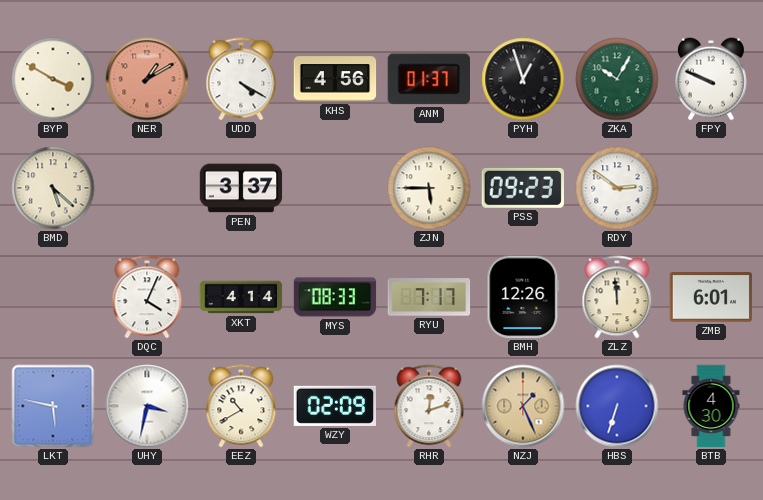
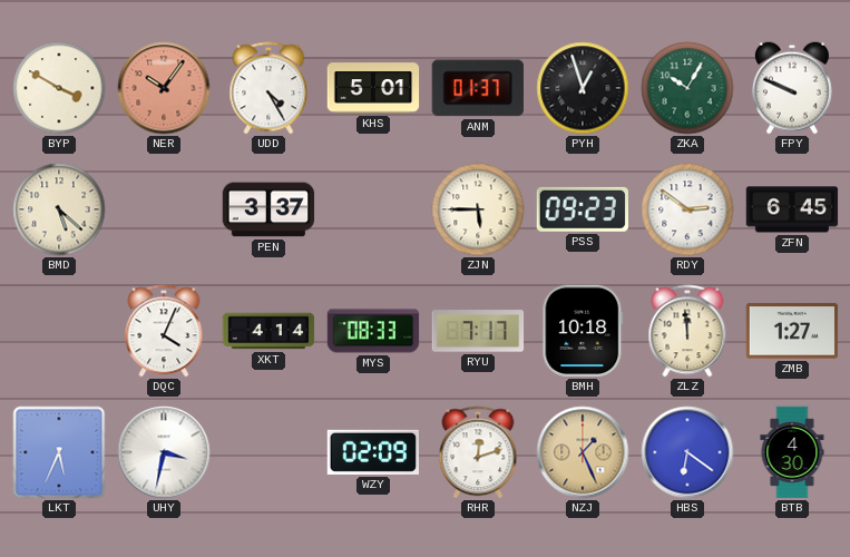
NER: 1:10 -> 10:06 (164, 88)
UDD: 4:20 -> 4:25 (268, 88)
KHS: 4:56 -> 5:01 (373, 88)
ZFN: none -> 6:45 (792, 209)
BMH: 12:26 -> 10:18 (583, 331)
ZMB: 6:01 -> 1:27 (792, 331)
LKT: 5:47 -> 5:34 (59, 452)
EEZ: 10:40 -> none (241, 406)
HBS: 6:33 -> 6:21 (687, 452)
